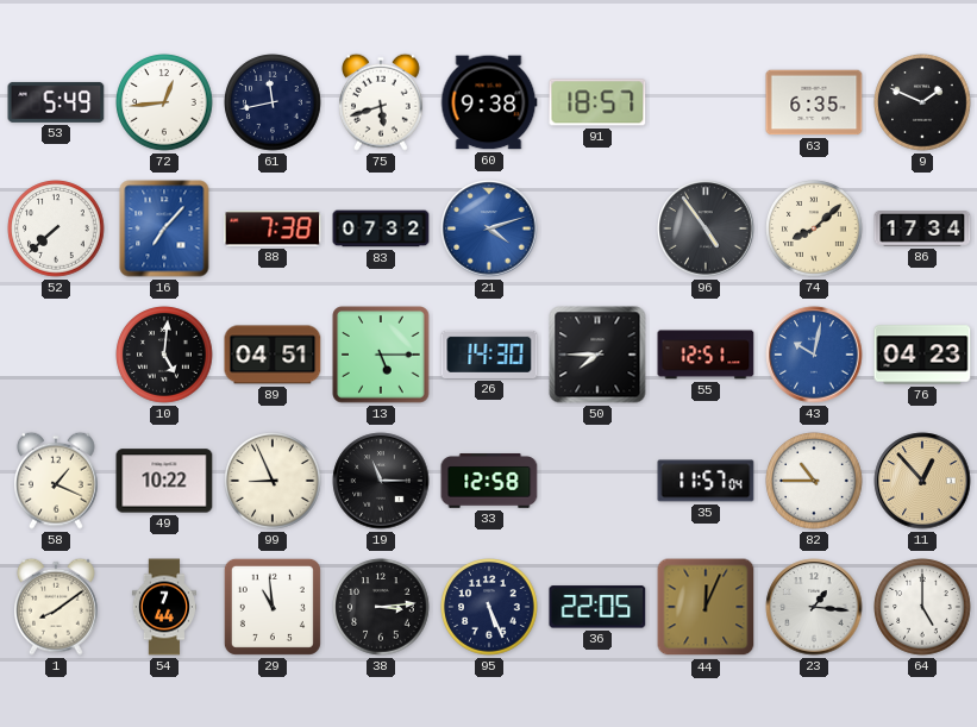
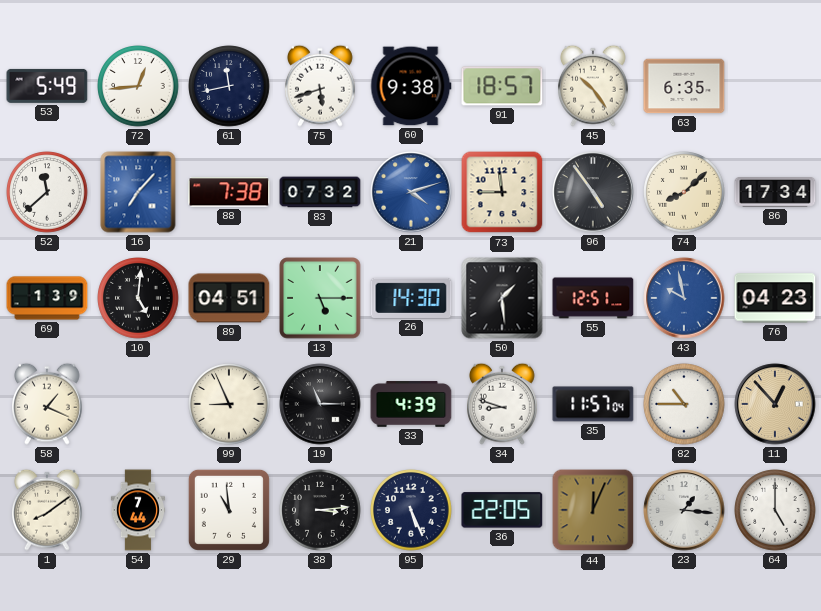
45: none -> 10:24 (594, 86)
9: 1:49 -> none (922, 102)
52: 7:38 -> 11:38 (47, 192)
73: none -> 11:45 (502, 192)
69: none -> 1:39 (47, 298)
50: 7:45 -> 1:29 (502, 298)
43: 10:02 -> 9:58 (684, 298)
49: 10:22 -> none (164, 481)
33: 12:58 -> 4:39 (411, 404)
34: none -> 8:48 (503, 404)
